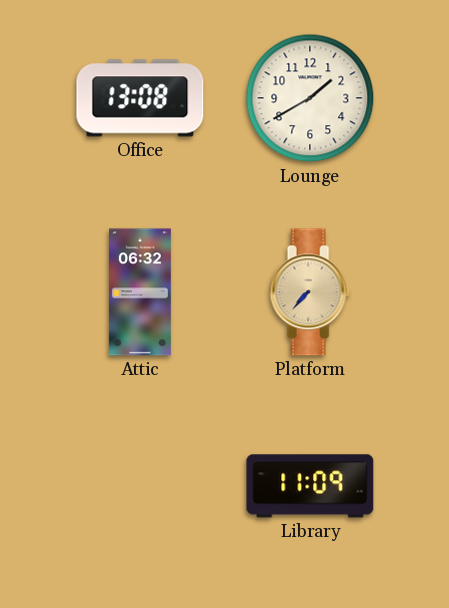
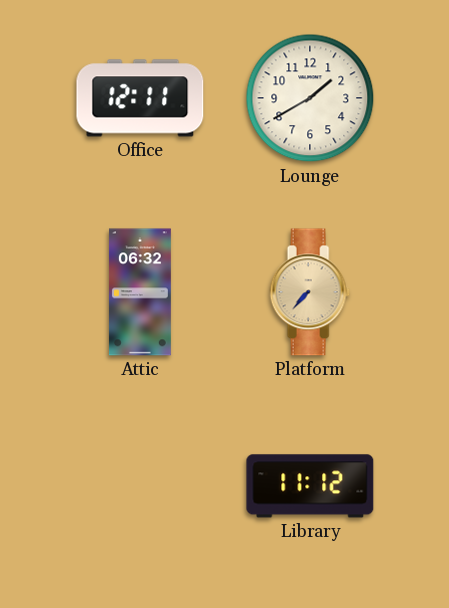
Office: 13:08 -> 12:11 (140, 98)
Library: 11:09 -> 11:12 (310, 486)
